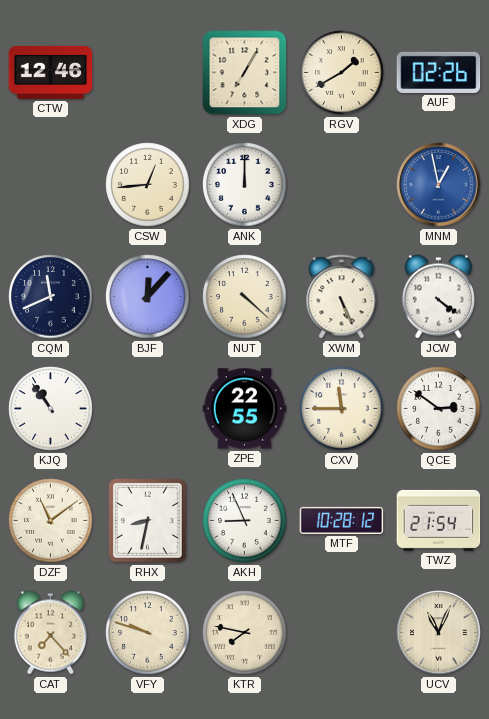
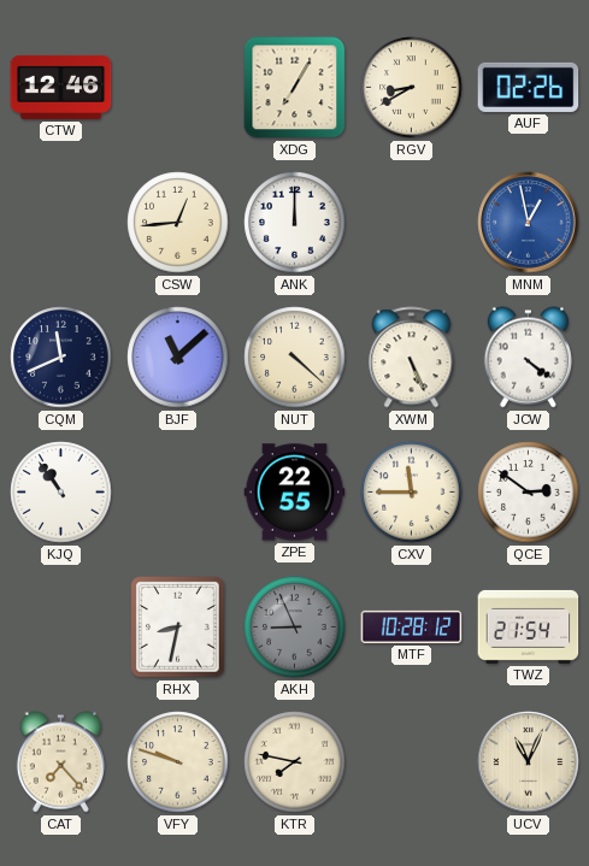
RGV: 1:40 -> 8:40 (412, 88)
BJF: 12:07 -> 11:08 (178, 358)
DZF: 11:09 -> none (51, 521)
AKH dial: white -> grey (295, 628)
